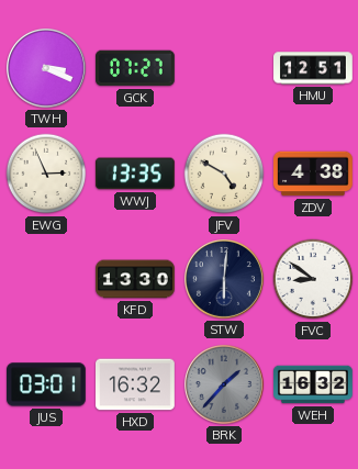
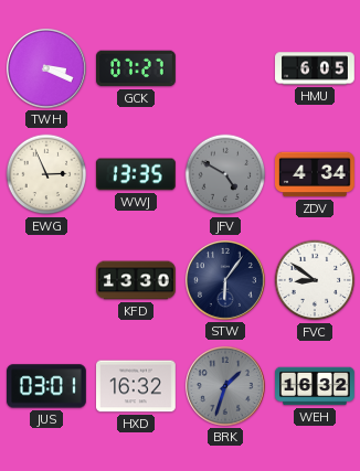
HMU: 12:51 -> 6:05 (315, 68)
JFV dial: cream -> grey (225, 174)
ZDV: 4:38 -> 4:34 (316, 174)
STW: 6:01 -> 6:06 (225, 280)
BRK: 1:37 -> 1:33 (225, 386)
